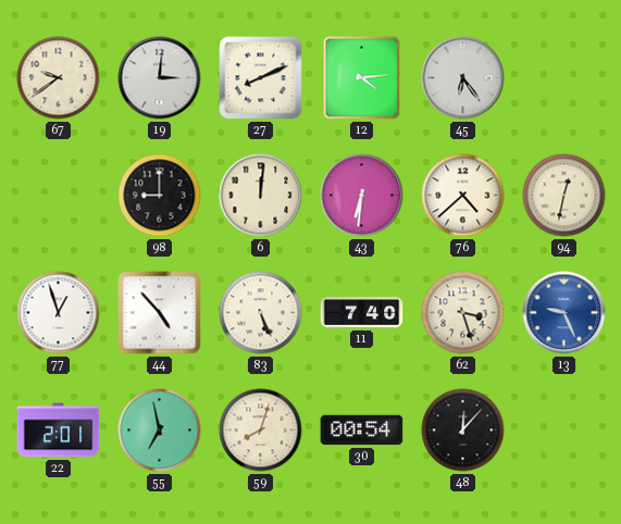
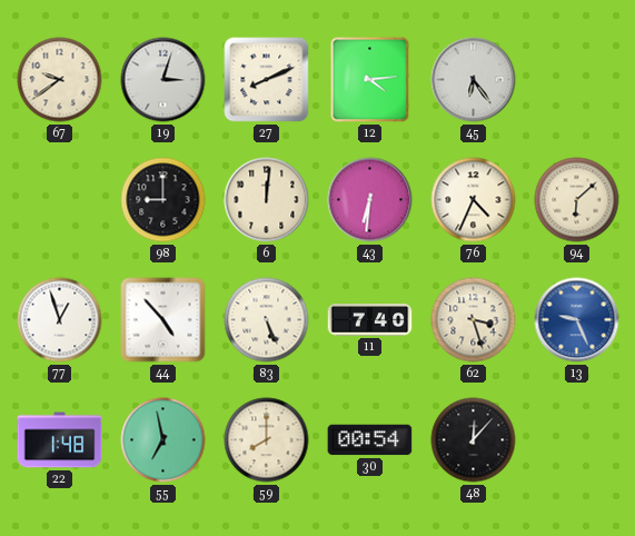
19: 3:01 -> 3:03 (163, 80)
76: 4:38 -> 4:34 (474, 200)
94: 12:32 -> 6:08 (577, 200)
22: 2:01 -> 1:48 (60, 440)
59: 8:03 -> 8:00 (267, 440)
